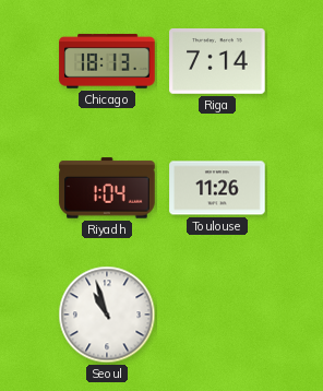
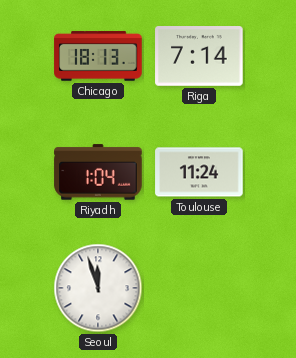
Toulouse: 11:26 -> 11:24 (199, 172)
Seoul: 10:57 -> 11:57 (98, 288)
